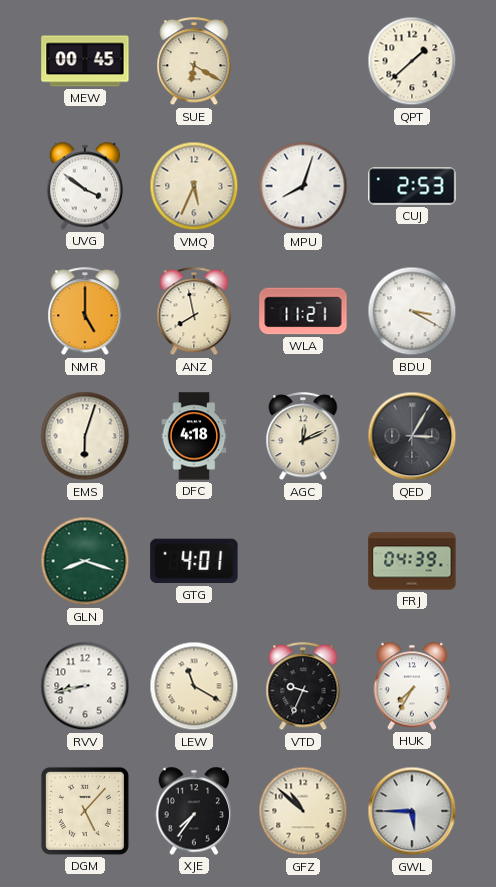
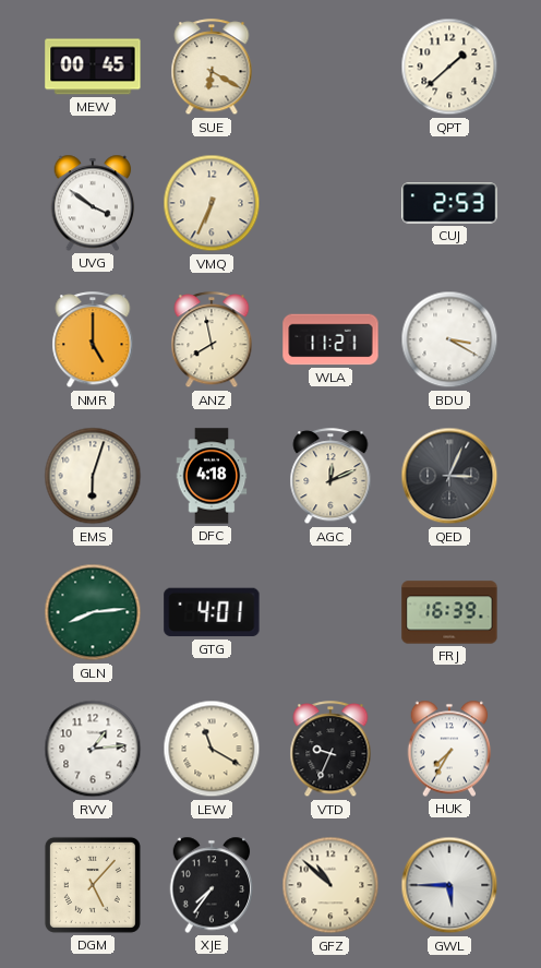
VMQ: 5:34 -> 6:34 (212, 203)
MPU: 8:03 -> none (303, 186)
QED: 3:05 -> 3:04 (449, 476)
GLN: 8:18 -> 8:14 (93, 612)
FRJ: 04:39 -> 16:39 (449, 612)
RVV: 8:43 -> 1:14 (93, 749)
